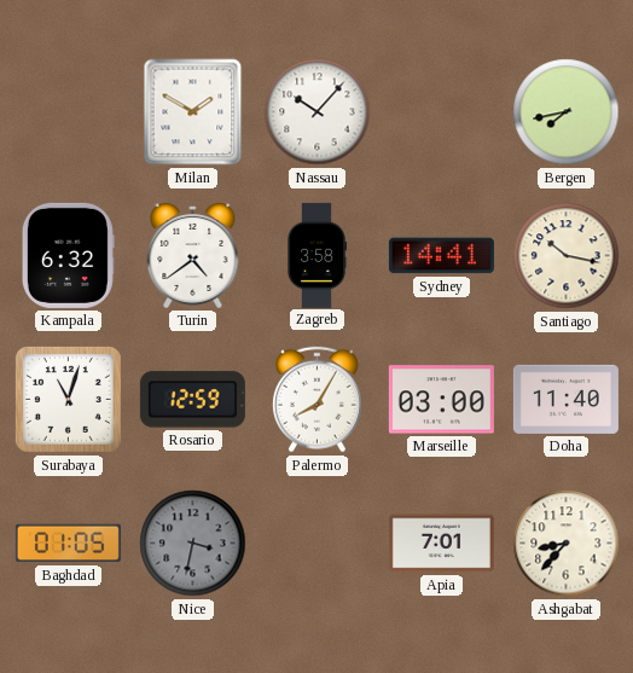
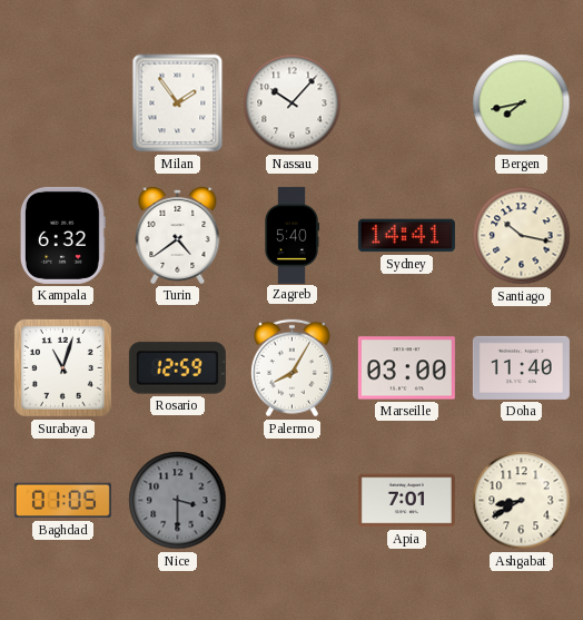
Milan: 1:50 -> 1:54 (178, 104)
Zagreb: 3:58 -> 5:40 (293, 235)
Nice: 3:32 -> 3:30 (178, 501)
Ashgabat: 8:37 -> 8:40 (522, 501)
